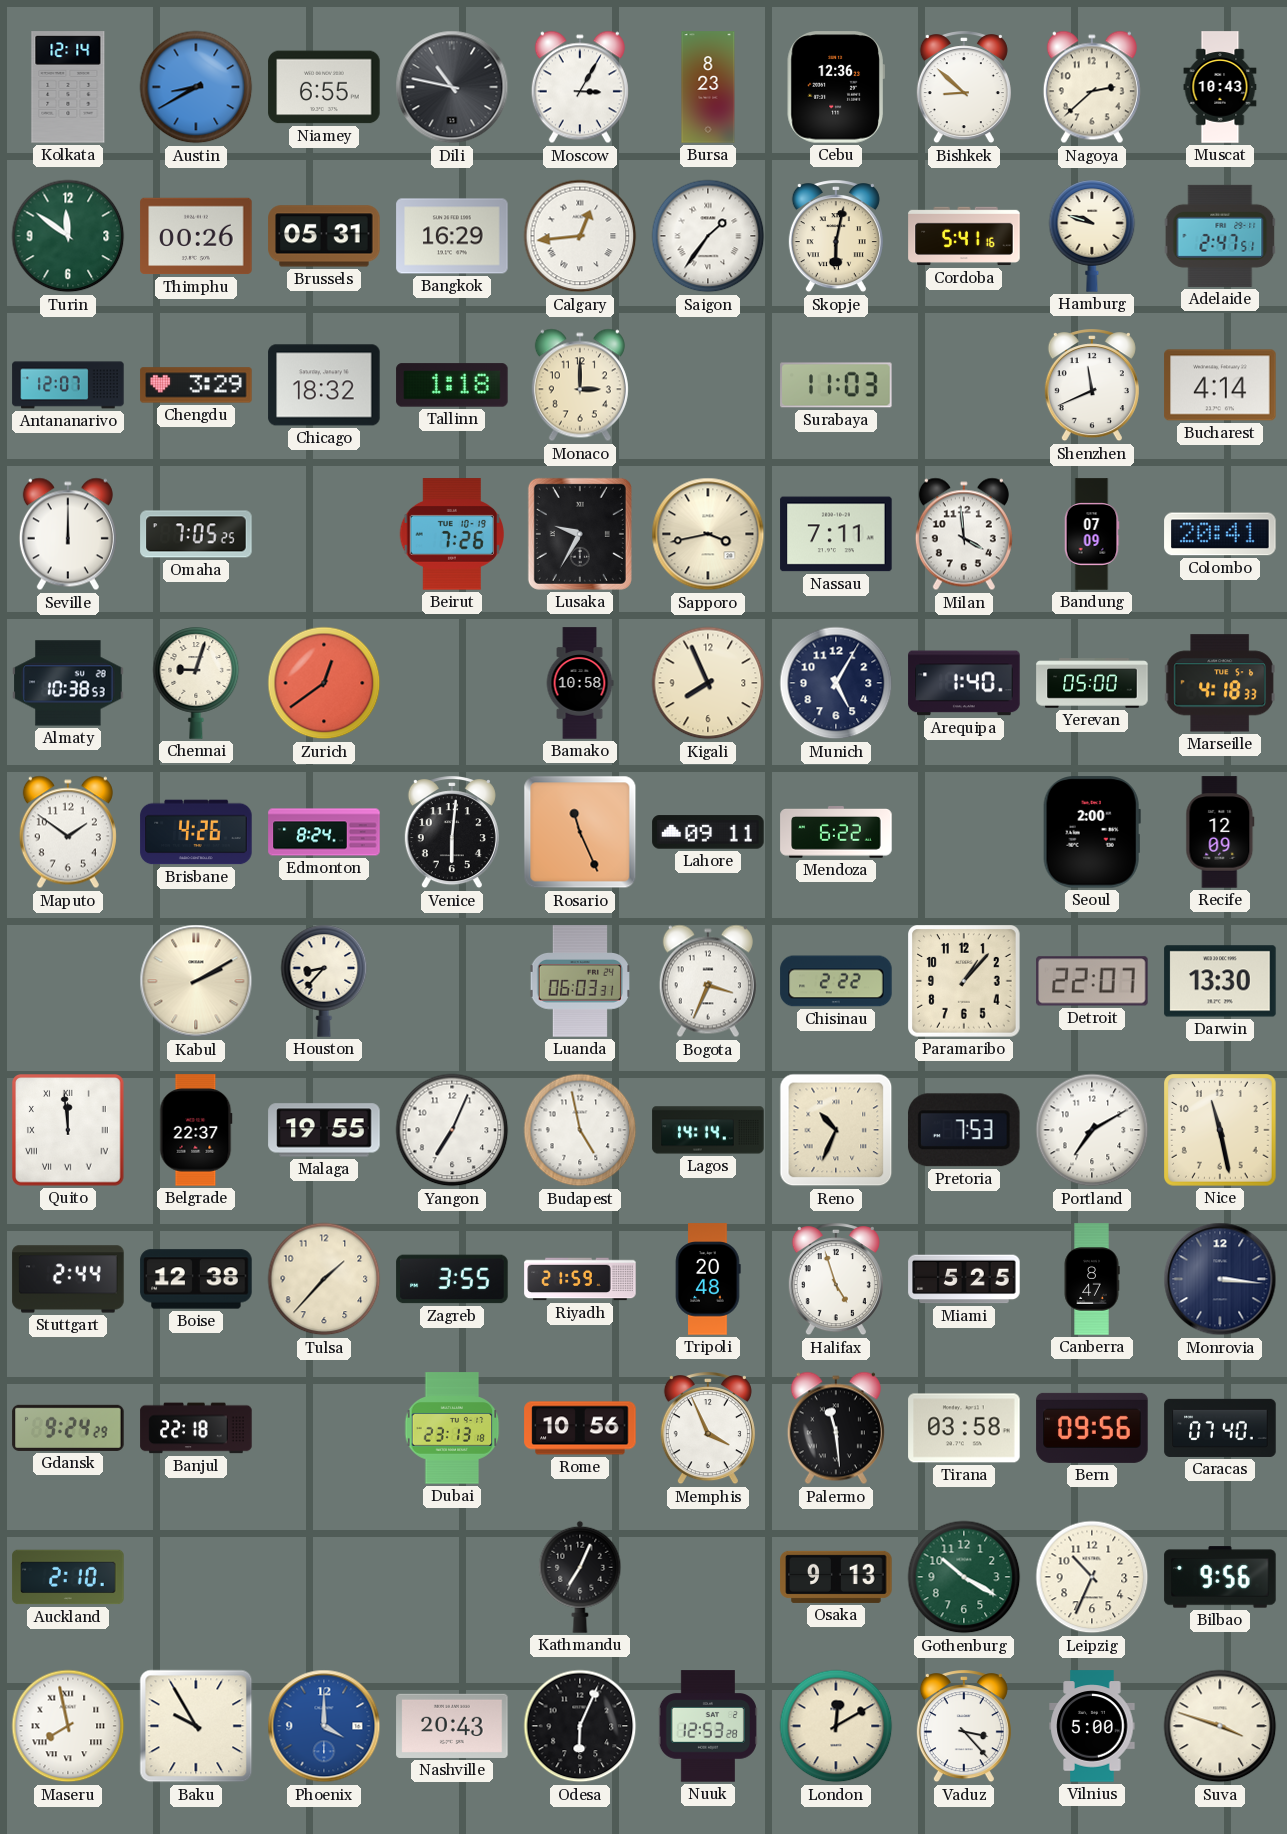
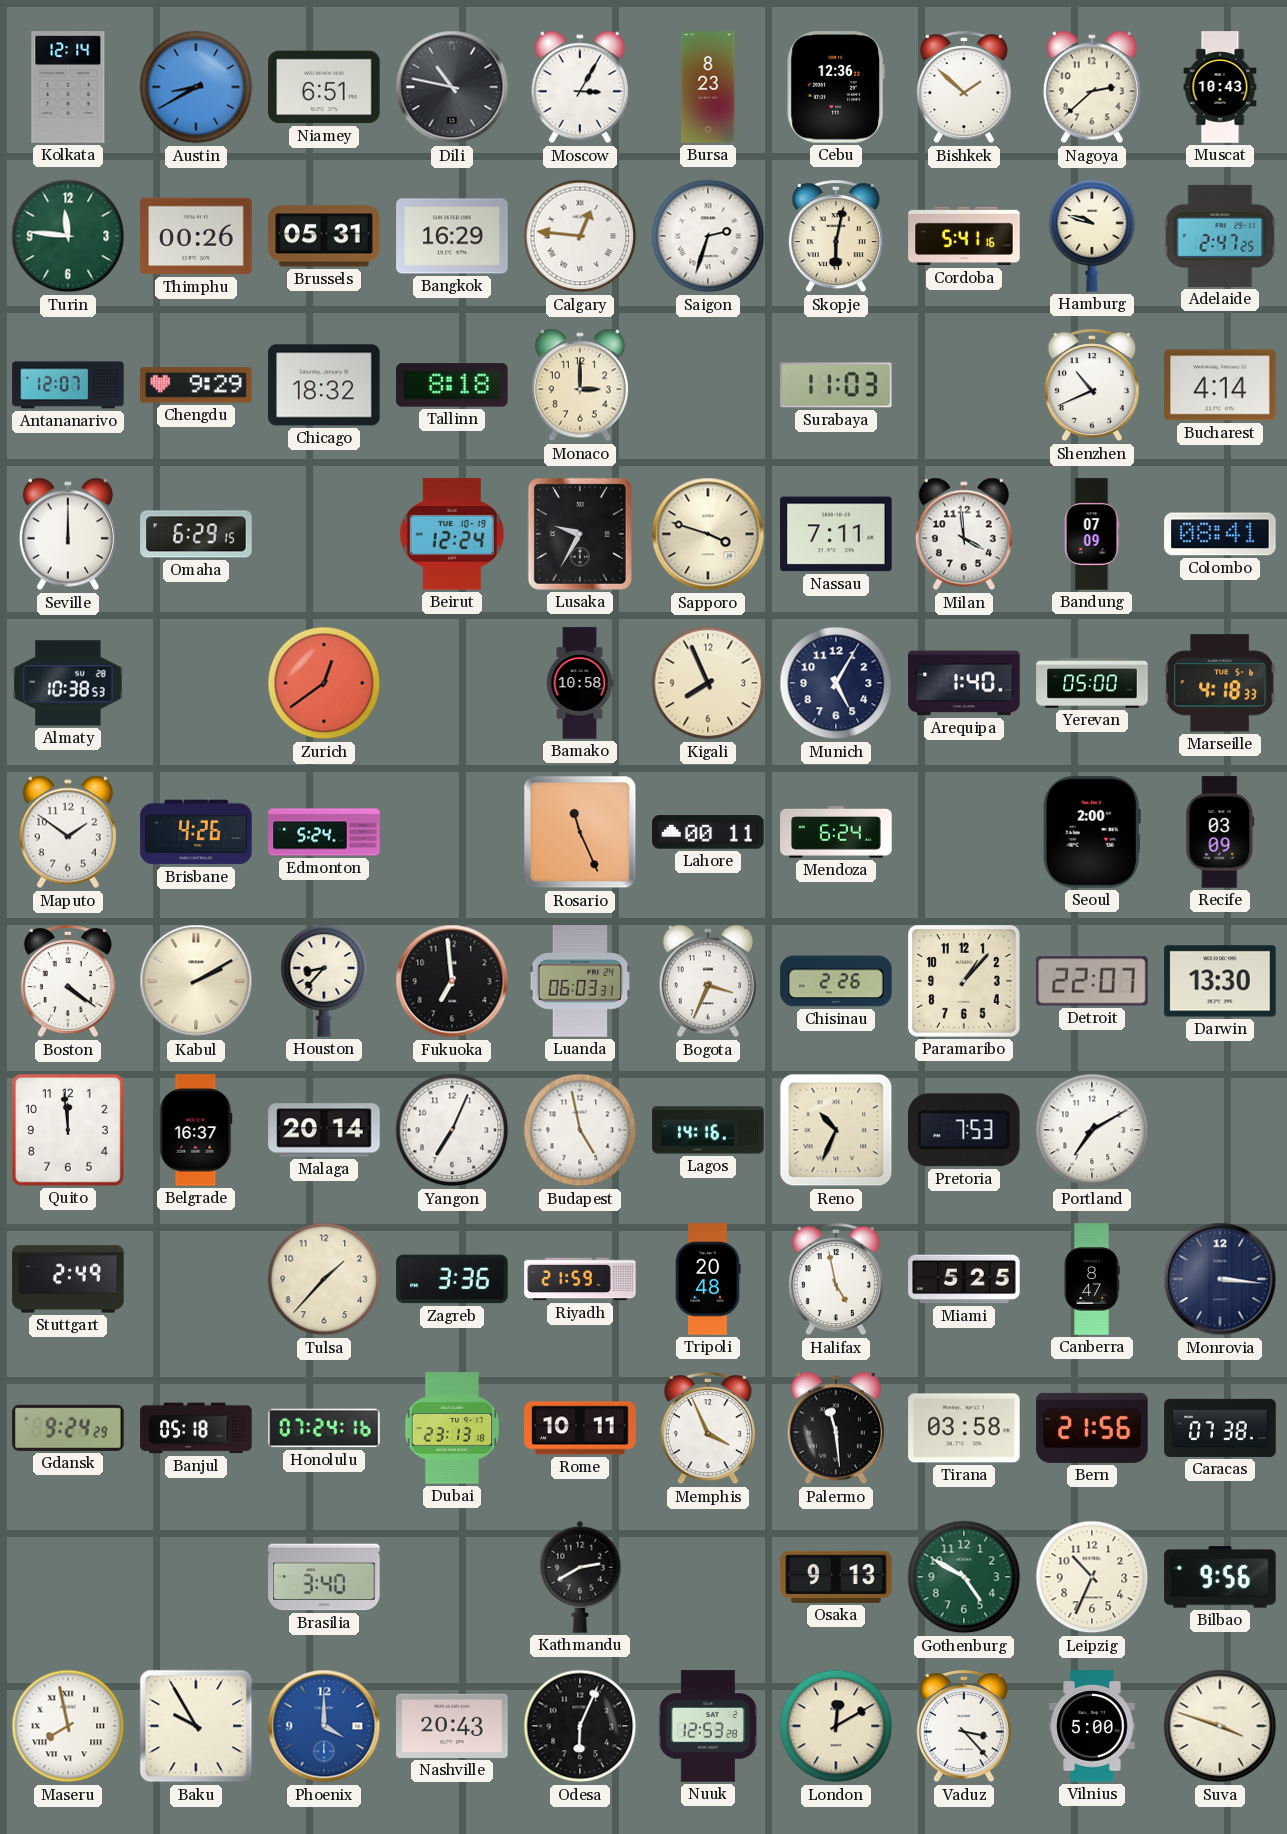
Niamey: 6:55 -> 6:51 (324, 87)
Bishkek: 8:52 -> 1:52 (964, 88)
Turin: 11:51 -> 11:46 (68, 236)
Calgary: 12:44 -> 12:46 (580, 236)
Saigon: 1:36 -> 2:33 (708, 236)
Adelaide: 2:47:51 -> 2:47:25 (1220, 236)
Chengdu: 3:29 -> 9:29 (196, 385)
Tallinn: 1:18 -> 8:18 (452, 385)
Shenzhen: 11:41 -> 10:41 (1092, 386)
Omaha: 7:05 -> 6:29 (196, 534)
Beirut: 7:26 -> 12:24 (452, 534)
Sapporo: 3:43 -> 3:48 (708, 534)
Colombo: 20:41 -> 08:41 (1220, 534)
Chennai: 9:03 -> none (196, 683)
Edmonton: 8:24 -> 5:24 (324, 832)
Venice: 6:01 -> none (452, 833)
Lahore: 09:11 -> 00:11 (708, 832)
Mendoza: 6:22 -> 6:24 (836, 833)
Recife: 12:09 -> 03:09 (1220, 832)
Boston: none -> 4:21 (68, 982)
Fukuoka: none -> 6:59 (452, 981)
Chisinau: 2:22 -> 2:26 (836, 981)
Quito numerals: Roman -> Arabic (69, 1131)
Belgrade: 22:37 -> 16:37 (196, 1130)
Malaga: 19:55 -> 20:14 (324, 1130)
Lagos: 14:14 -> 14:16 (708, 1130)
Nice: 11:28 -> none (1221, 1131)
Stuttgart: 2:44 -> 2:49 (68, 1279)
Boise: 12:38 -> none (196, 1279)
Zagreb: 3:55 -> 3:36 (452, 1279)
Halifax: 4:57 -> 4:58 (836, 1280)
Banjul: 22:18 -> 05:18 (196, 1428)
Honolulu: none -> 07:24 (324, 1428)
Rome: 10:56 -> 10:11 (580, 1428)
Bern: 09:56 -> 21:56 (1092, 1428)
Caracas: 07:40 -> 07:38 (1220, 1428)
Auckland: 2:10 -> none (68, 1577)
Brasilia: none -> 3:40 (324, 1577)
Kathmandu: 7:04 -> 2:40 (580, 1577)
Gothenburg: 10:20 -> 4:50 (964, 1577)
